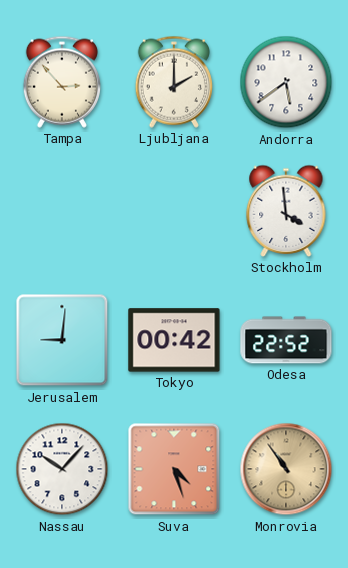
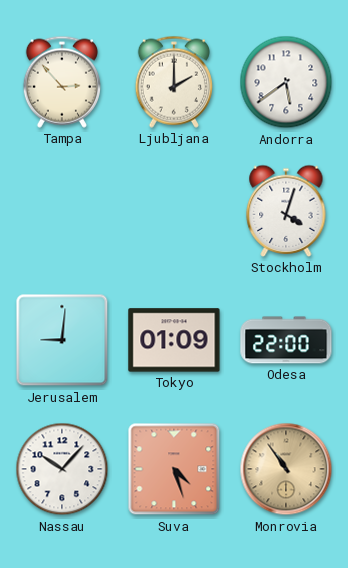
Stockholm: 3:59 -> 4:03 (286, 211)
Tokyo: 00:42 -> 01:09 (174, 340)
Odesa: 22:52 -> 22:00 (286, 340)
